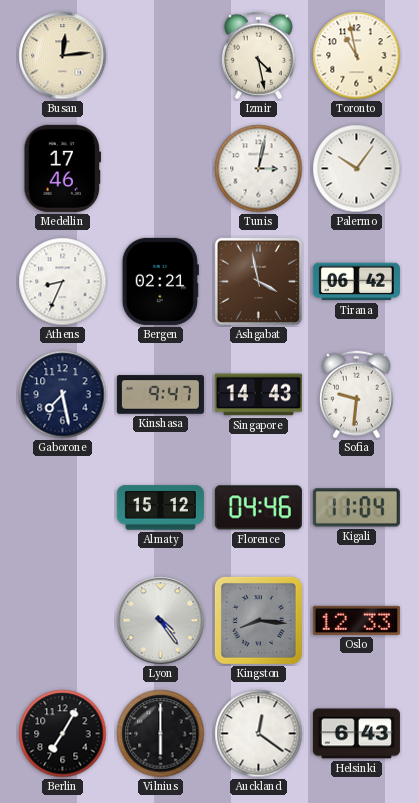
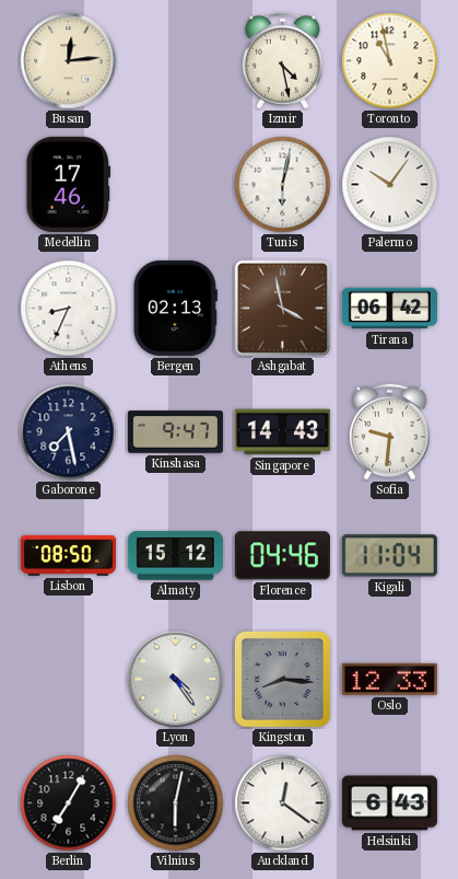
Tunis: 3:02 -> 6:02 (283, 185)
Bergen: 02:21 -> 02:13 (175, 308)
Lisbon: none -> 08:50 (68, 555)
Vilnius: 6:00 -> 6:02 (176, 803)
